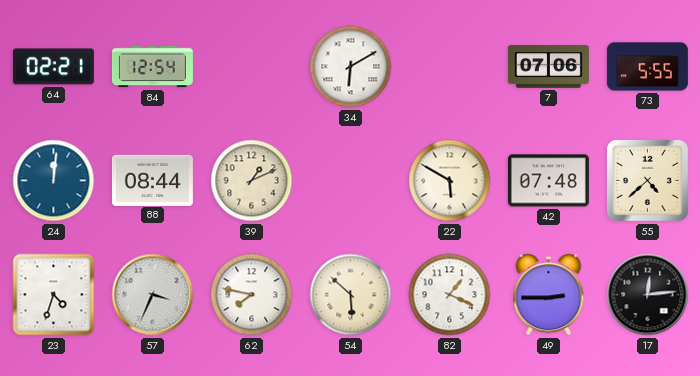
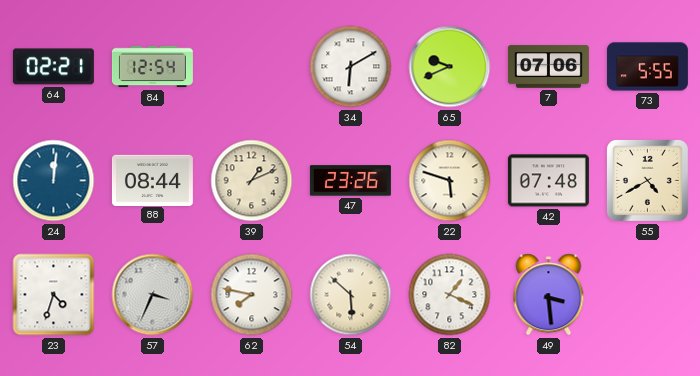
65: none -> 9:41 (450, 67)
47: none -> 23:26 (350, 181)
22: 5:50 -> 5:48 (450, 181)
55: 4:38 -> 4:40 (647, 180)
49: 2:45 -> 3:29 (549, 295)
17: 12:14 -> none (648, 295)
